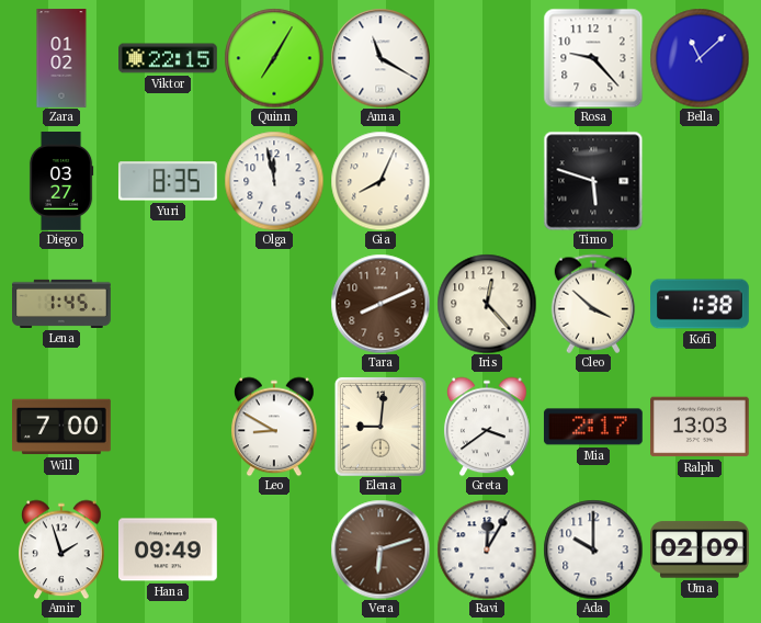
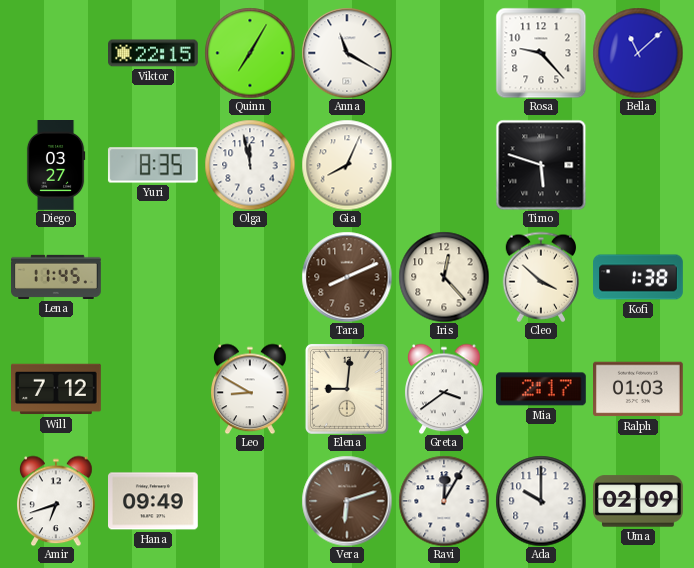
Zara: 01:02 -> none (61, 58)
Lena: 1:45 -> 11:45 (57, 277)
Will: 7:00 -> 7:12 (57, 389)
Ralph: 13:03 -> 01:03 (639, 389)
Amir: 1:57 -> 6:42 (56, 501)
